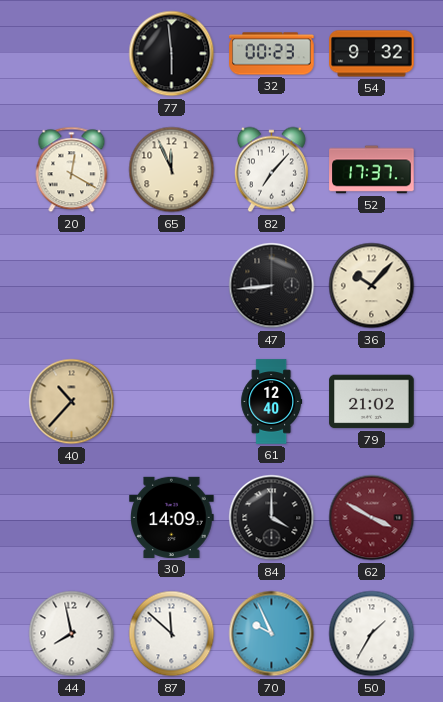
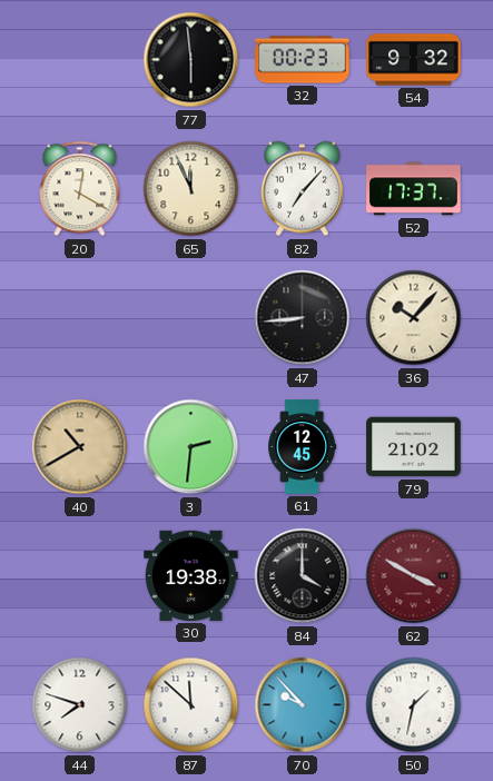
40: 10:37 -> 10:40 (80, 447)
3: none -> 2:31 (191, 447)
61: 12:40 -> 12:45 (303, 447)
30: 14:09 -> 19:38 (191, 575)
44: 7:58 -> 7:48 (80, 705)
70: 9:56 -> 9:53 (303, 705)
50: 1:35 -> 1:32 (414, 705)
